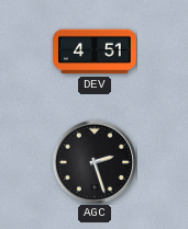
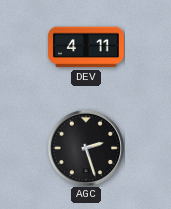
DEV: 4:51 -> 4:11 (86, 47)
